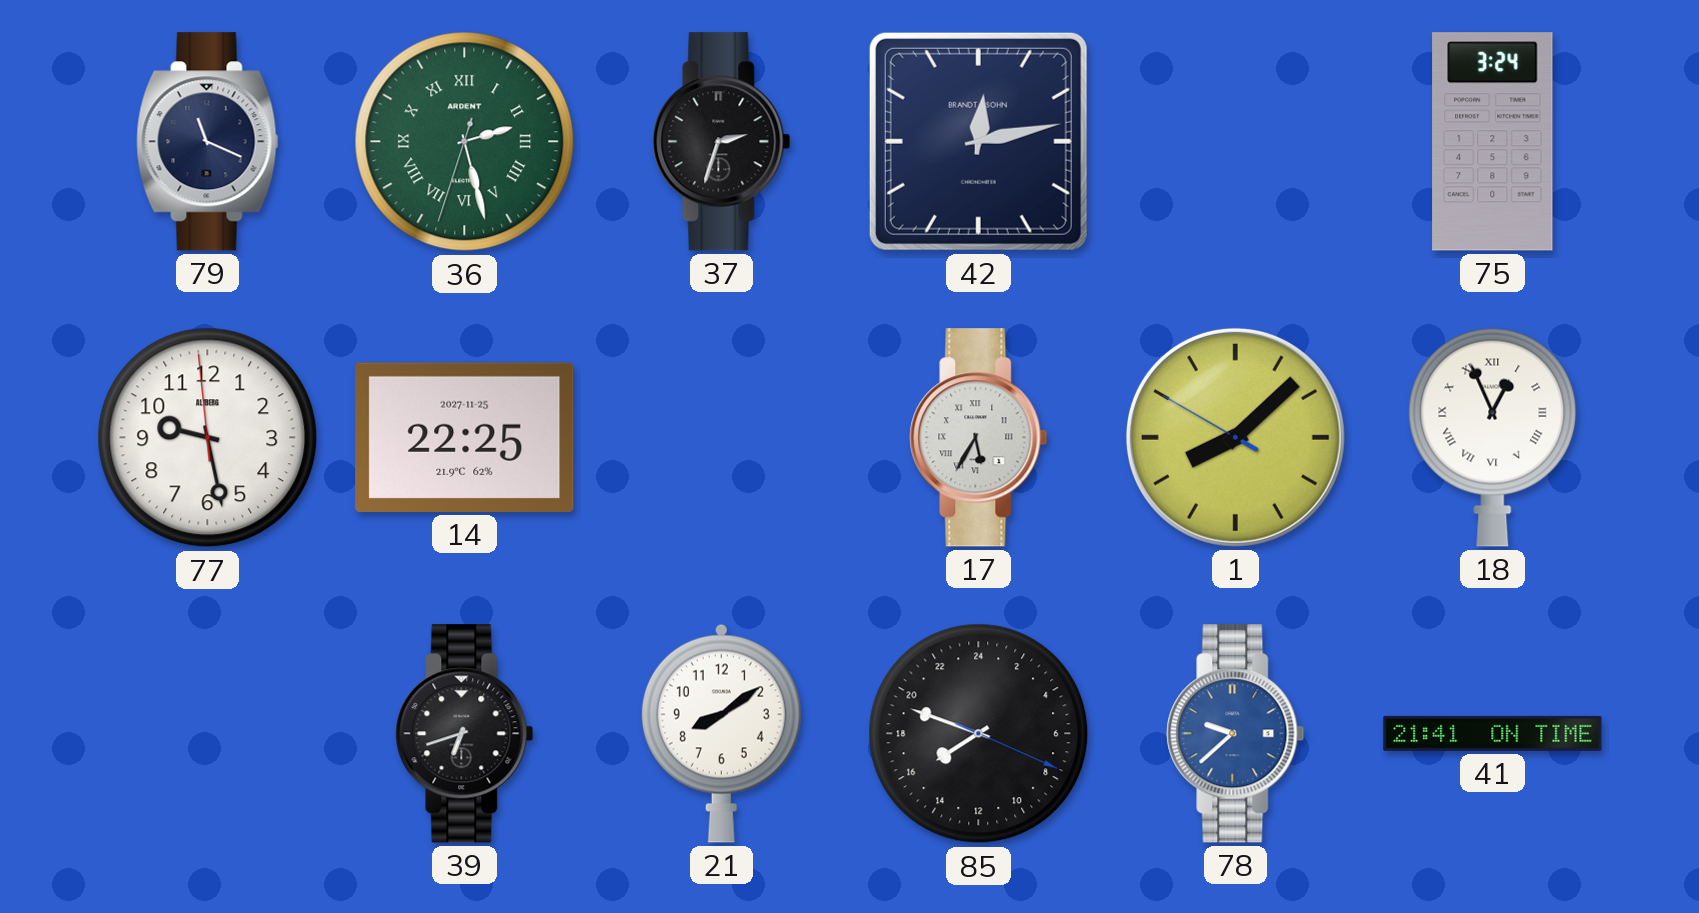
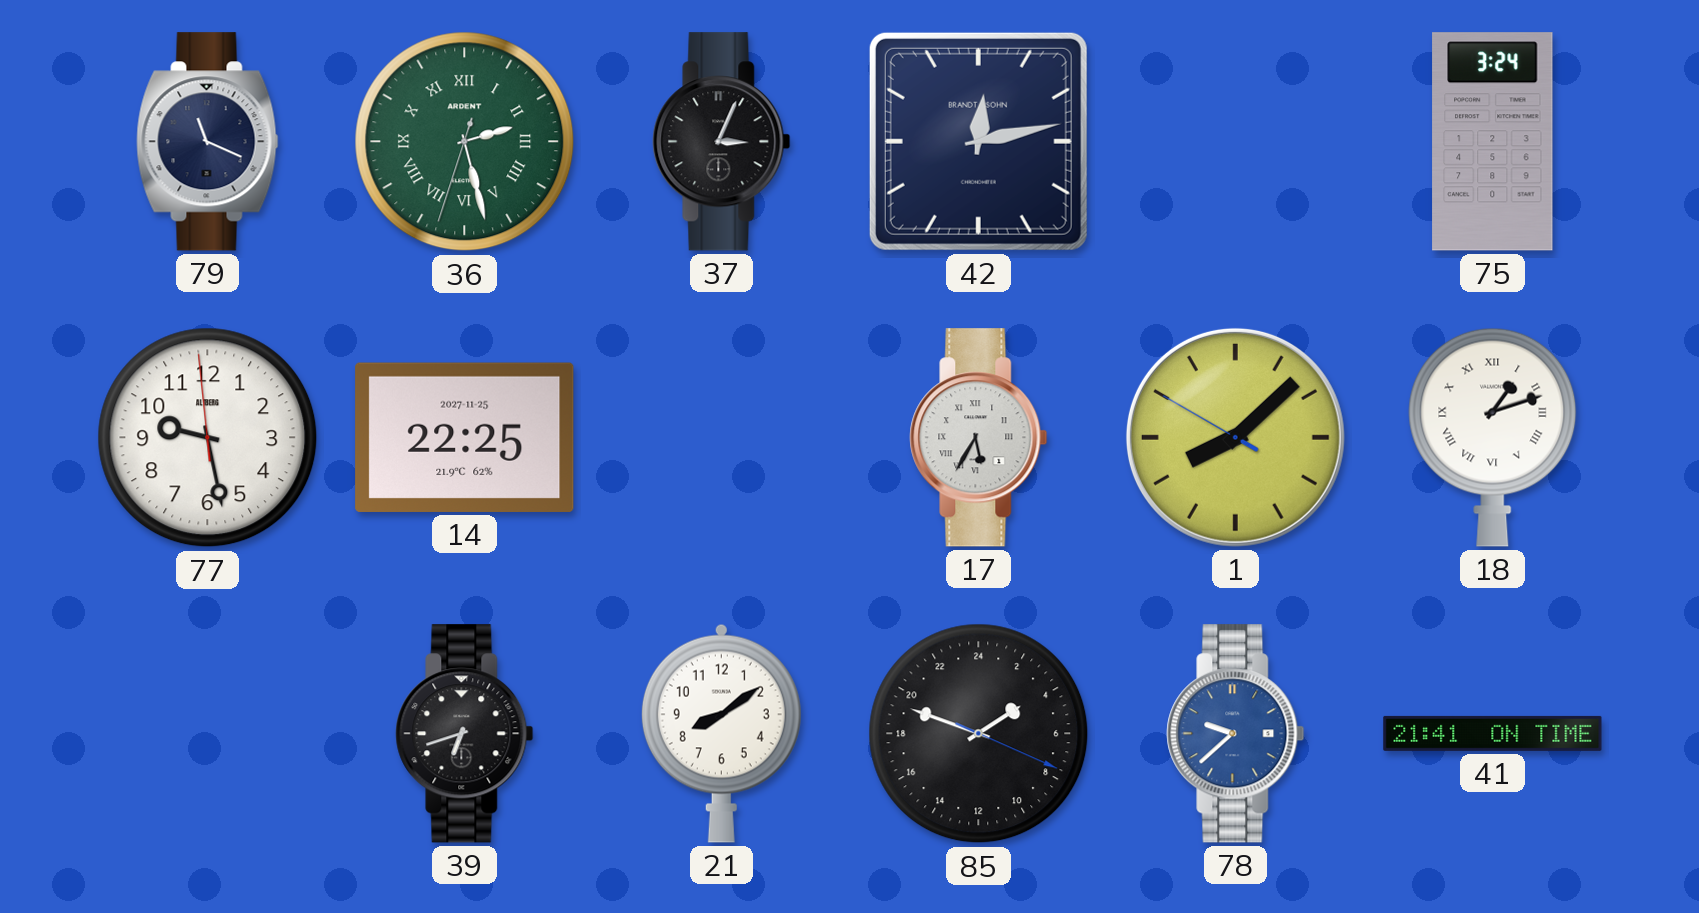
37: 2:33 -> 3:04 (722, 142)
18: 12:56 -> 1:12 (1493, 437)
85: 15:48 -> 3:48 (979, 734)
